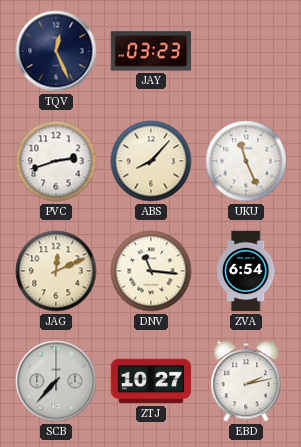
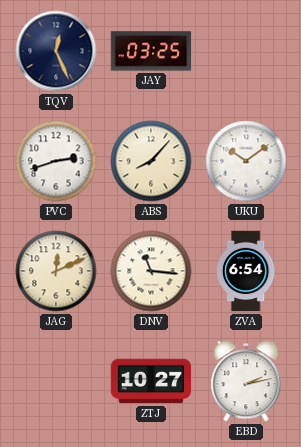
JAY: 03:23 -> 03:25 (151, 51)
UKU: 11:26 -> 10:09 (246, 161)
SCB: 7:37 -> none (56, 381)
